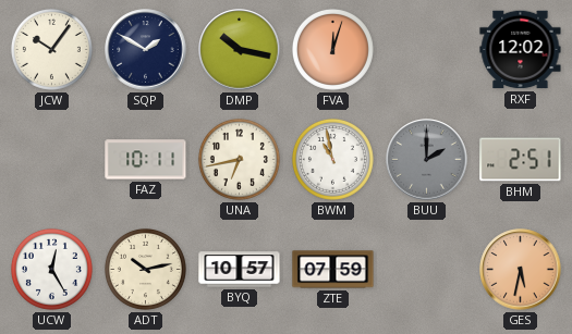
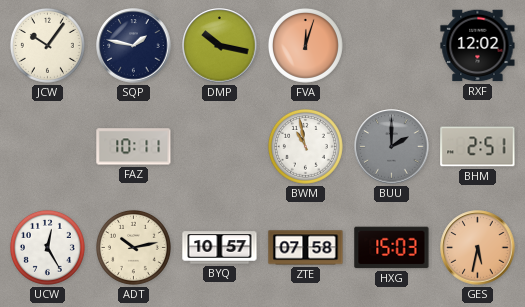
SQP: 1:50 -> 1:47 (134, 46)
UNA: 6:43 -> none (239, 159)
ZTE: 07:59 -> 07:58 (306, 248)
HXG: none -> 15:03 (392, 248)
